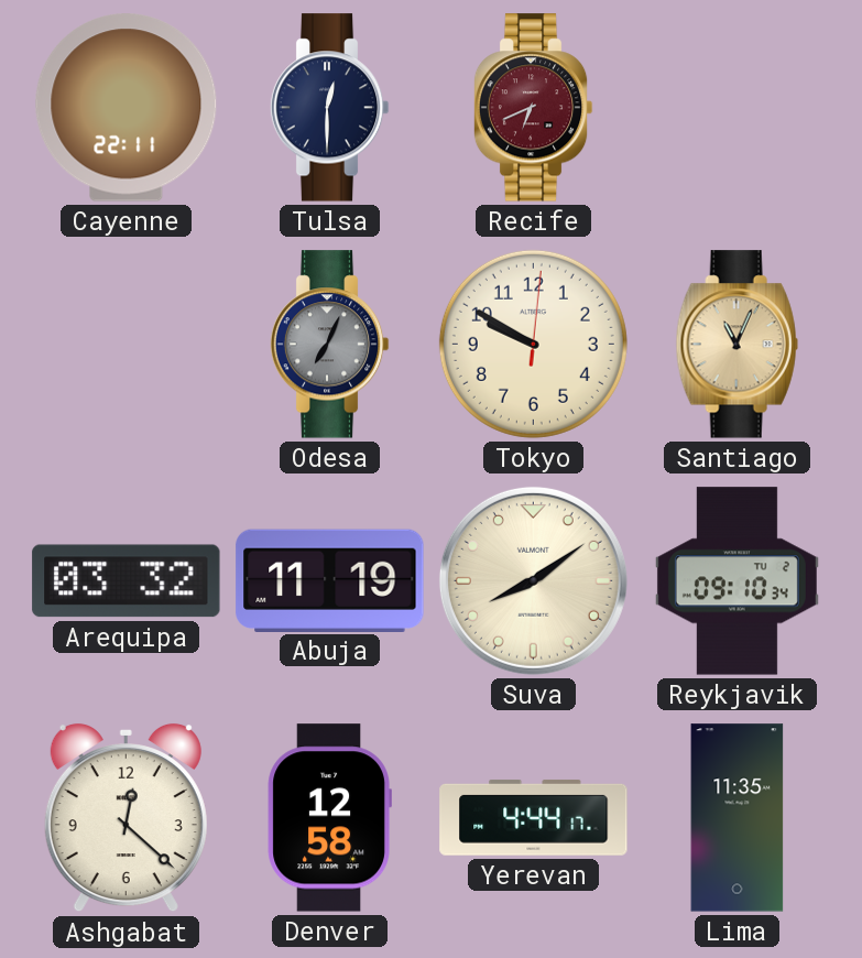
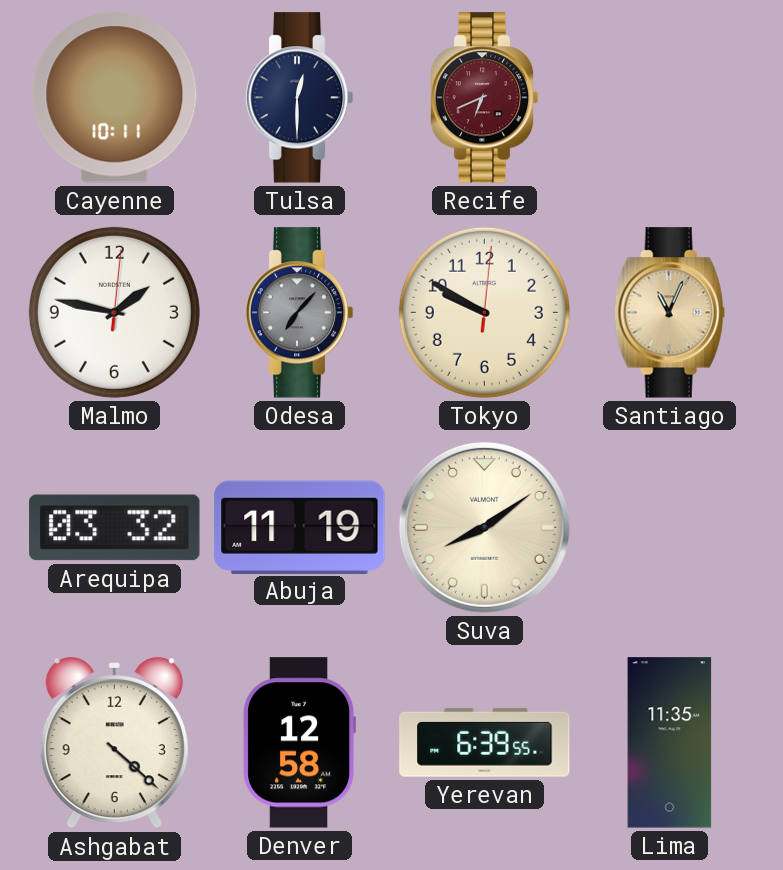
Cayenne: 22:11 -> 10:11 (115, 98)
Malmo: none -> 1:47 (114, 312)
Odesa: 7:04 -> 7:07 (299, 313)
Reykjavik: 09:10 -> none (736, 581)
Ashgabat: 12:22 -> 4:22 (114, 743)
Yerevan: 4:44 -> 6:39 (485, 742)
